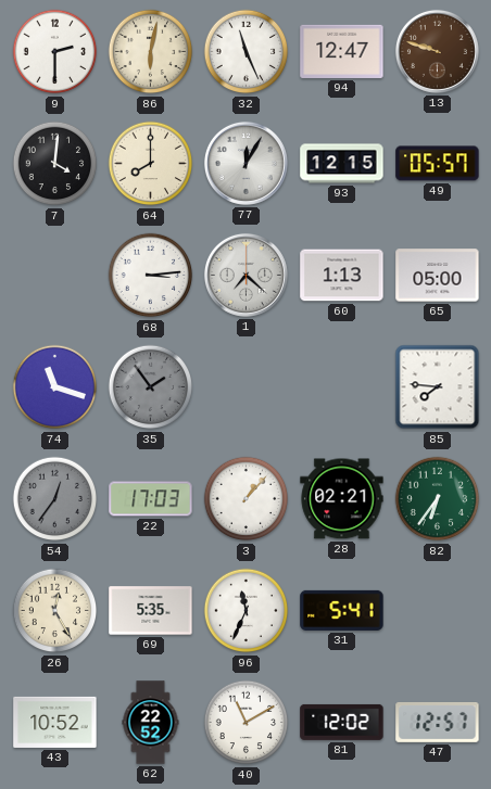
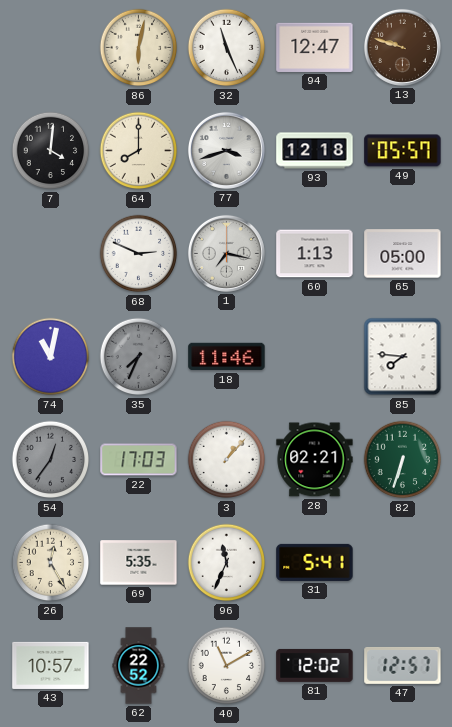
9: 2:30 -> none (55, 52)
77: 12:05 -> 3:42 (226, 150)
93: 12:15 -> 12:18 (315, 151)
68: 3:14 -> 2:49 (139, 254)
1: 7:22 -> 7:17 (226, 253)
74: 11:18 -> 11:02 (51, 357)
35: 1:54 -> 7:34 (139, 357)
18: none -> 11:46 (227, 357)
82: 6:36 -> 6:33 (403, 460)
43: 10:52 -> 10:57 (51, 665)
